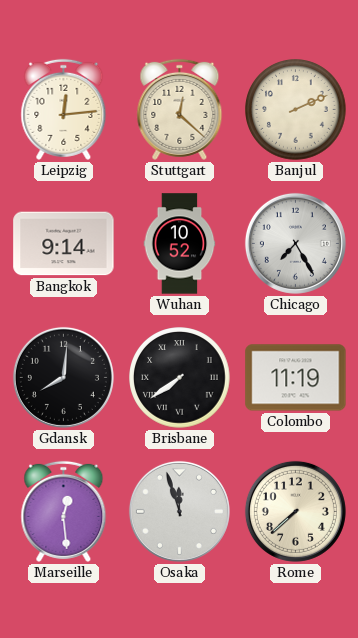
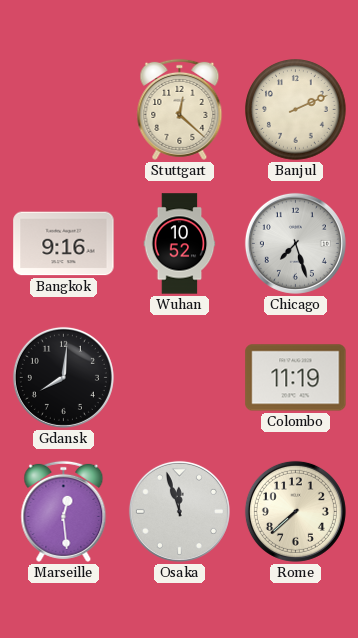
Leipzig: 12:14 -> none (64, 109)
Bangkok: 9:14 -> 9:16 (64, 244)
Chicago: 7:25 -> 7:27 (295, 243)
Brisbane: 7:39 -> none (180, 378)
